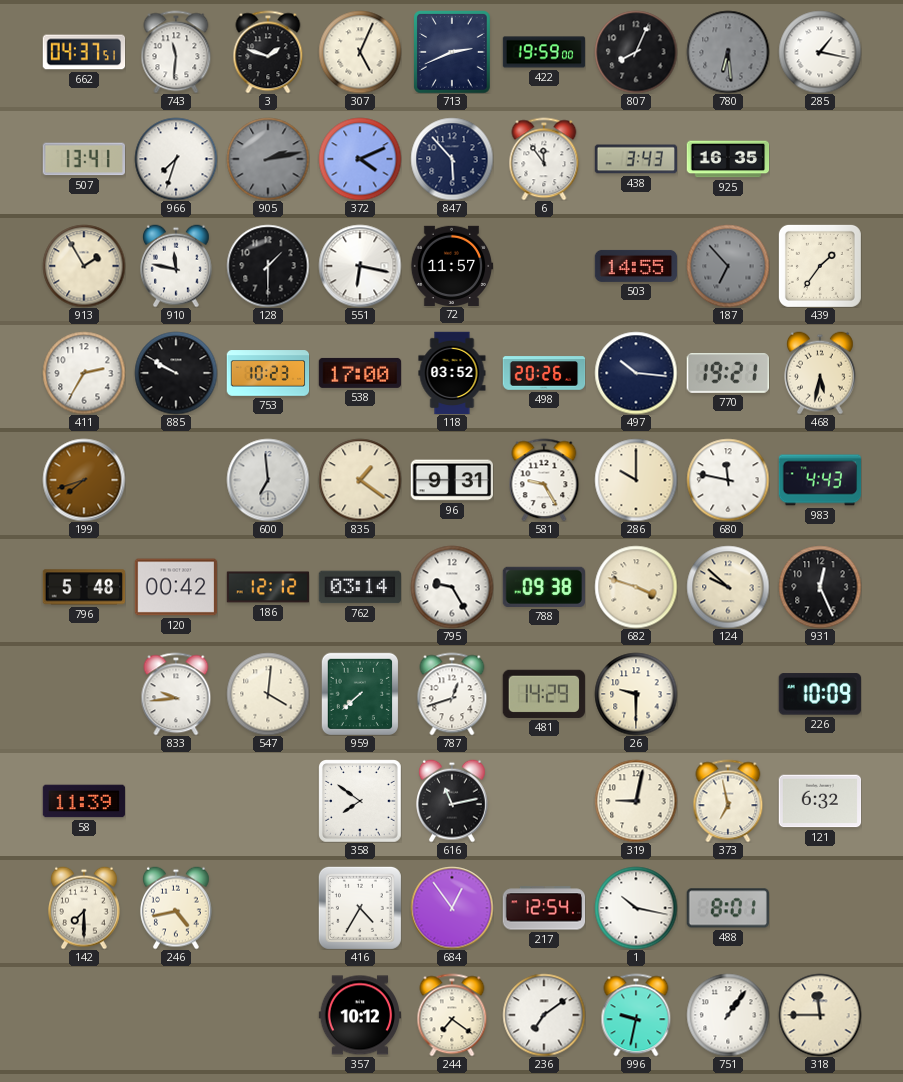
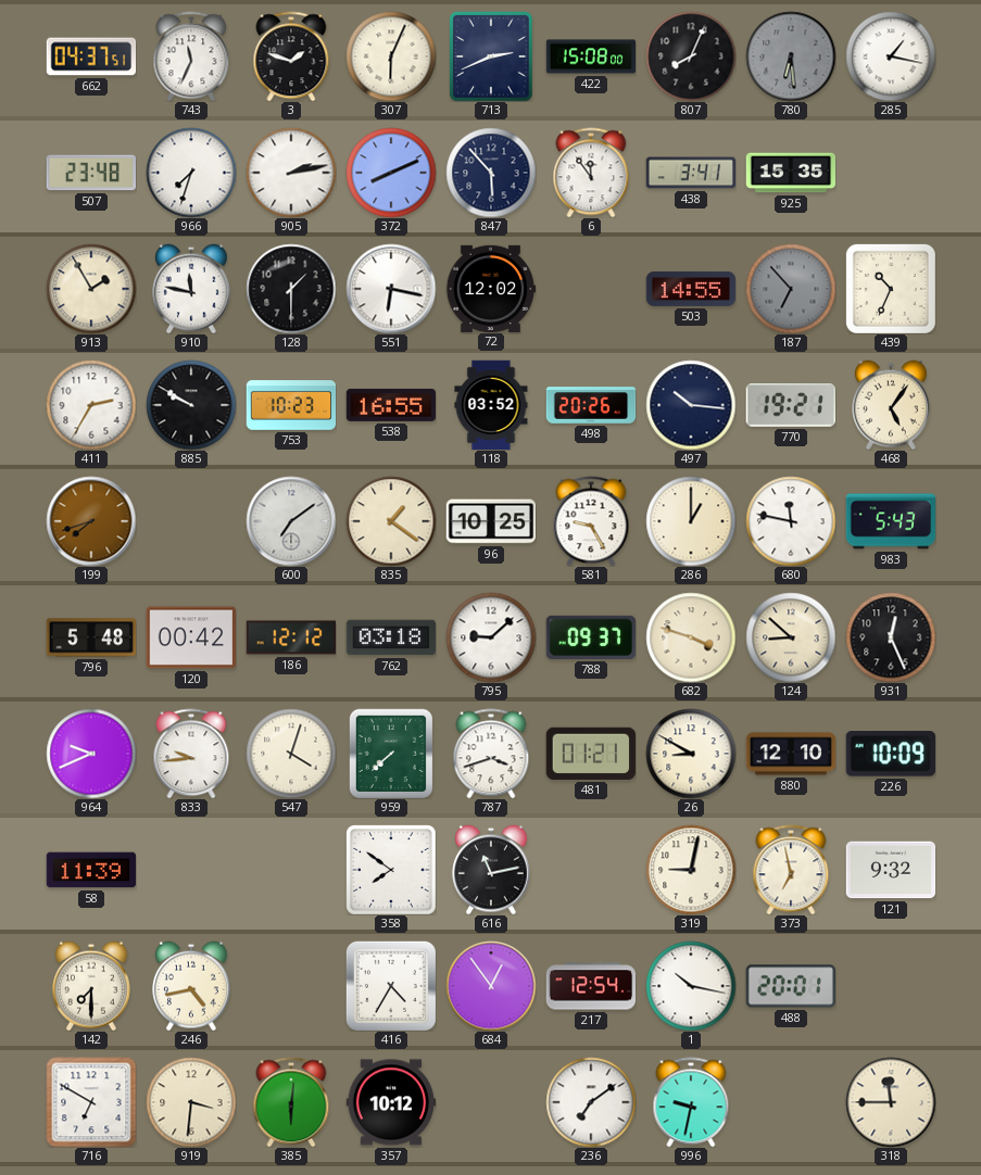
743: 11:31 -> 11:34 (191, 56)
307: 5:04 -> 6:04 (391, 56)
422: 19:59 -> 15:08 (591, 56)
507: 13:41 -> 23:48 (90, 173)
905 dial: grey -> white (291, 173)
372: 4:11 -> 8:11 (391, 173)
438: 3:43 -> 3:41 (691, 173)
925: 16:35 -> 15:35 (791, 173)
72: 11:57 -> 12:02 (491, 288)
439: 1:36 -> 10:34 (891, 289)
538: 17:00 -> 16:55 (391, 405)
468: 5:32 -> 5:06 (892, 405)
600: 6:59 -> 7:09 (291, 521)
96: 9:31 -> 10:25 (490, 521)
286: 10:00 -> 1:00 (691, 521)
983: 4:43 -> 5:43 (891, 521)
762: 03:14 -> 03:18 (390, 637)
795: 9:25 -> 9:08 (491, 637)
788: 09:38 -> 09:37 (590, 637)
124: 9:52 -> 8:52 (791, 637)
964: none -> 9:41 (91, 754)
547: 4:01 -> 4:03 (291, 754)
787: 12:42 -> 3:42 (491, 754)
481: 14:29 -> 01:21 (591, 754)
26: 9:30 -> 8:50 (691, 754)
880: none -> 12:10 (791, 754)
121: 6:32 -> 9:32 (891, 870)
488: 8:01 -> 20:01 (791, 986)
716: none -> 6:50 (91, 1102)
919: none -> 3:31 (191, 1102)
385: none -> 6:01 (291, 1102)
244: 7:21 -> none (452, 1015)
751: 1:06 -> none (728, 1015)
